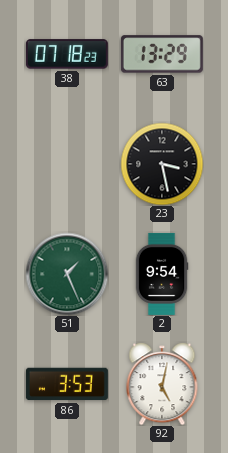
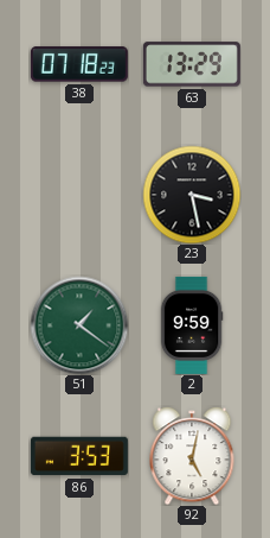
51: 1:26 -> 1:21 (79, 325)
2: 9:54 -> 9:59 (192, 325)
